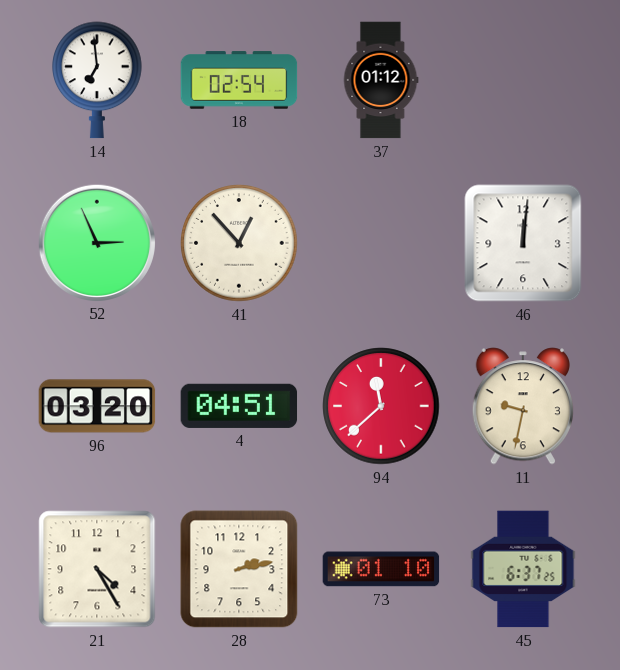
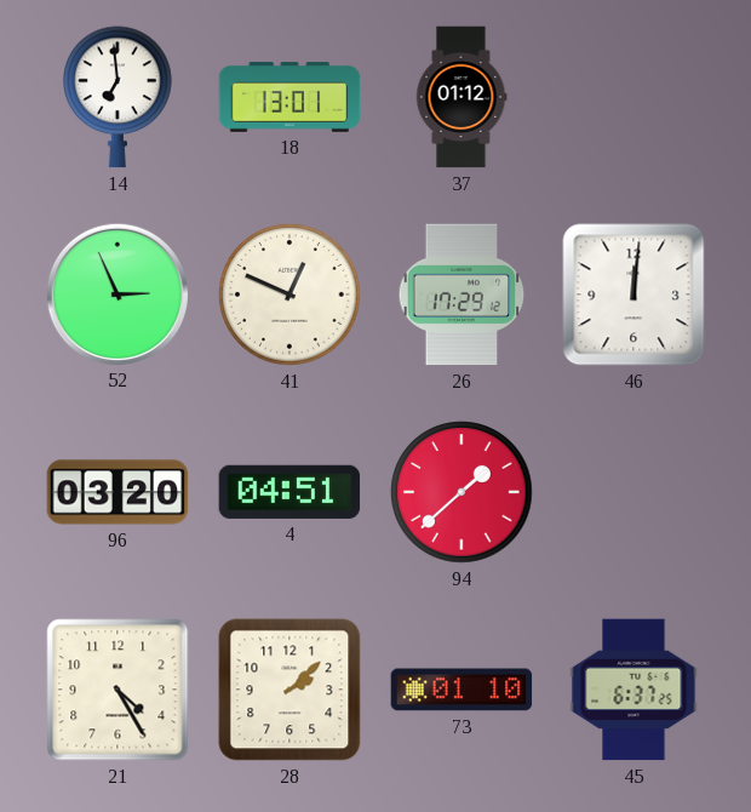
18: 02:54 -> 13:01 (289, 97)
41: 12:53 -> 12:49 (289, 295)
26: none -> 17:29 (462, 295)
94: 11:38 -> 1:38 (462, 492)
11: 9:32 -> none (523, 406)
28: 2:13 -> 2:08 (289, 690)
